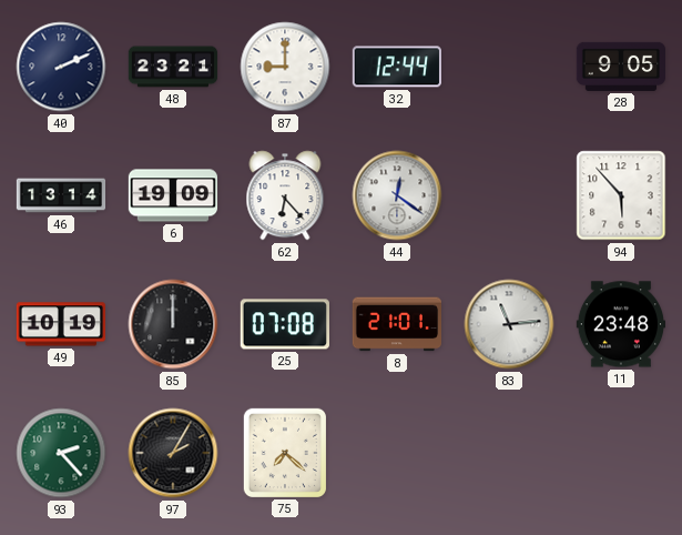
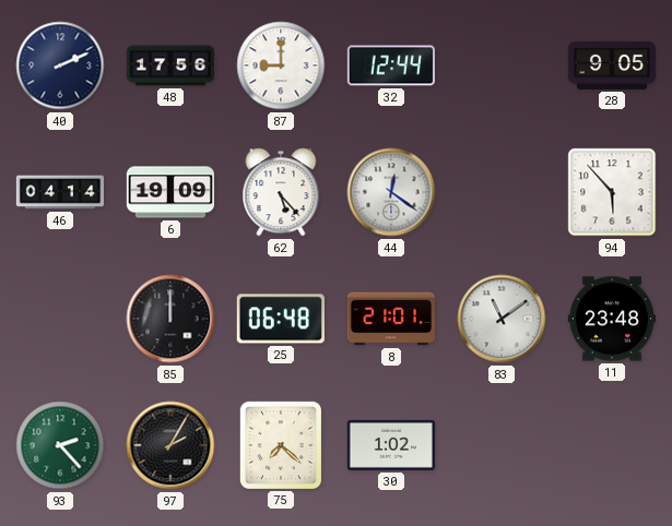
48: 23:21 -> 17:56 (170, 65)
46: 13:14 -> 04:14 (60, 192)
62: 6:23 -> 5:23 (281, 192)
49: 10:19 -> none (60, 324)
25: 07:08 -> 06:48 (281, 319)
83: 11:14 -> 11:09 (502, 319)
30: none -> 1:02 (390, 445)
